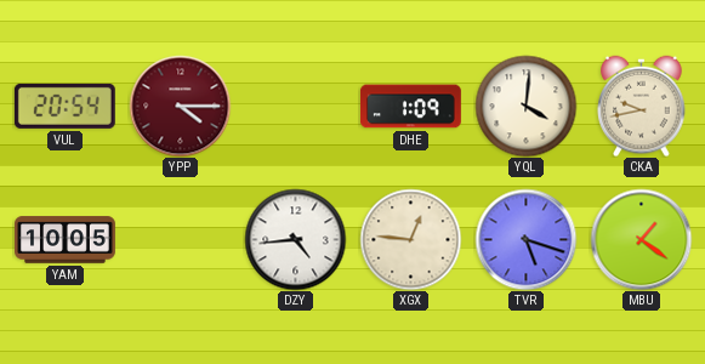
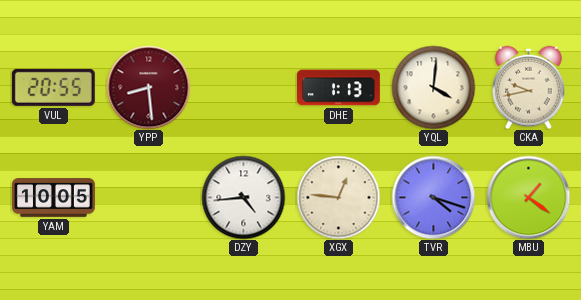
VUL: 20:54 -> 20:55 (53, 87)
YPP: 4:15 -> 8:29 (148, 87)
DHE: 1:09 -> 1:13 (338, 88)
TVR: 5:18 -> 4:18 (433, 197)
